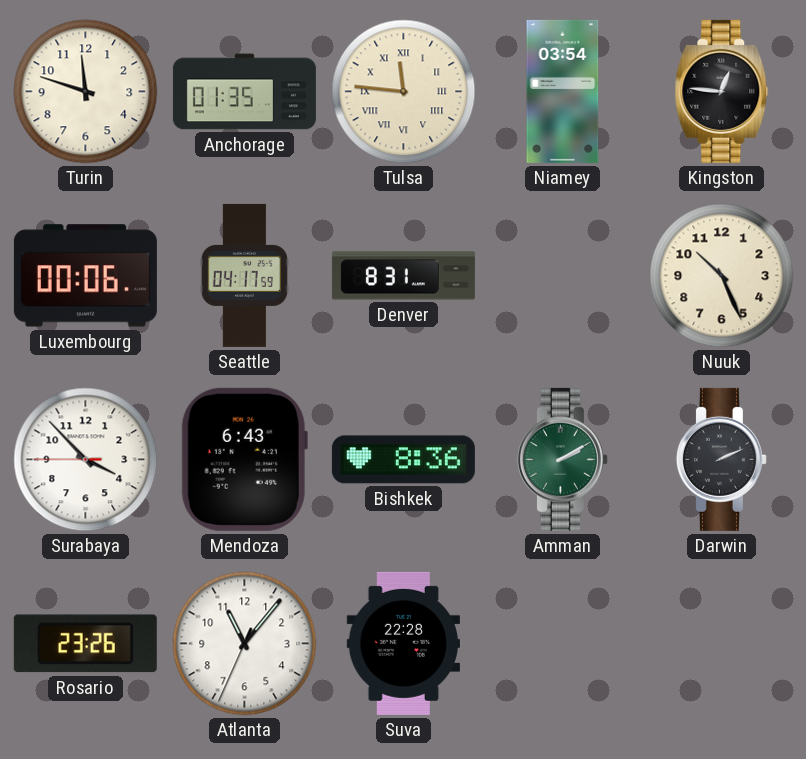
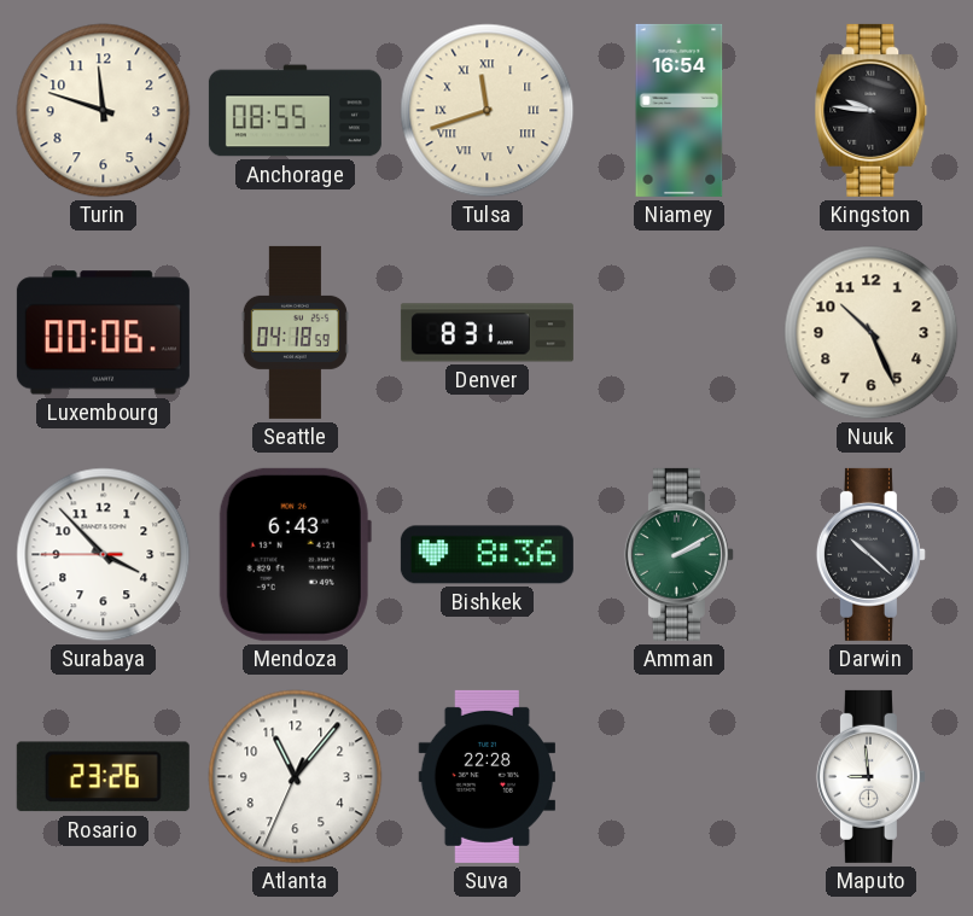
Anchorage: 01:35 -> 08:55 (295, 111)
Tulsa: 11:46 -> 11:42 (488, 111)
Niamey: 03:54 -> 16:54 (680, 110)
Kingston: 12:46 -> 9:46 (872, 110)
Seattle: 04:17 -> 04:18 (295, 332)
Darwin: 2:11 -> 10:22 (870, 554)
Maputo: none -> 8:59 (870, 776)
